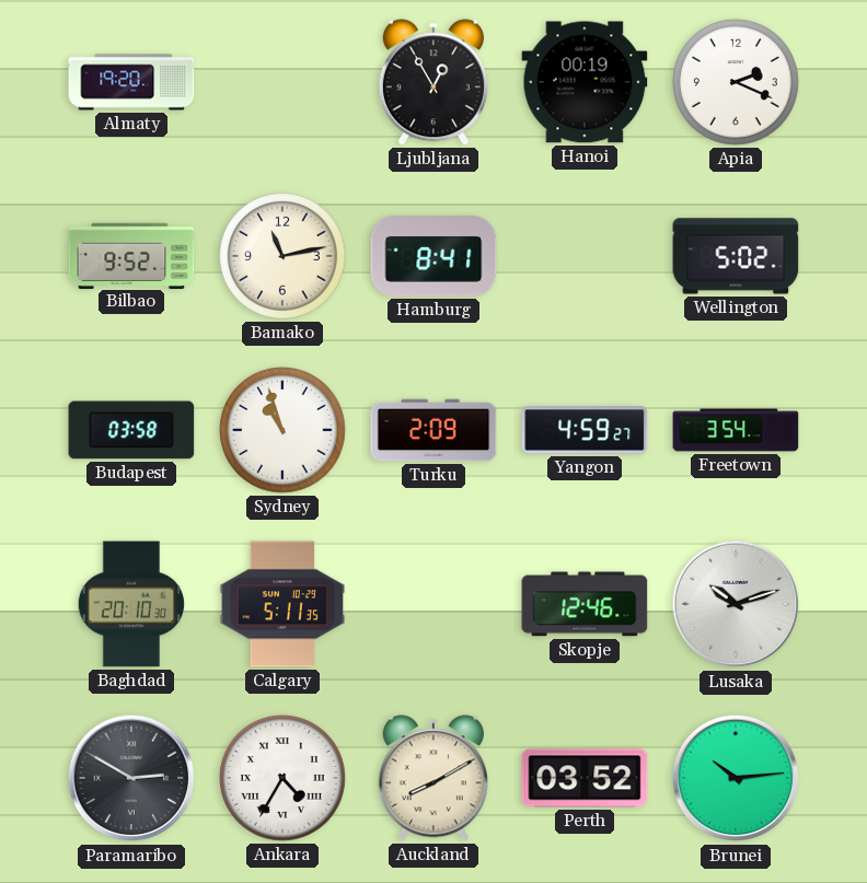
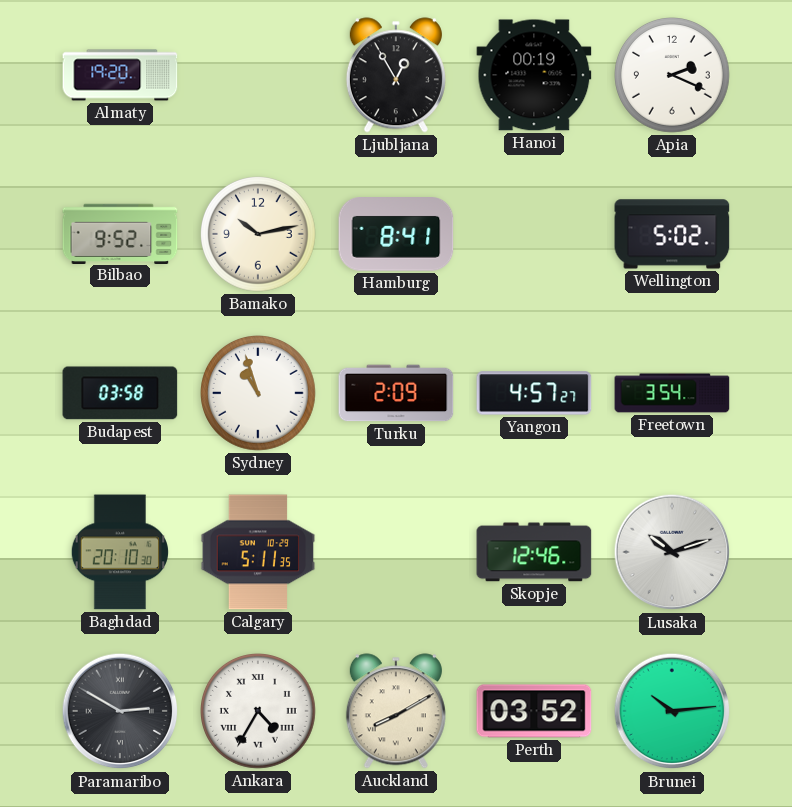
Bamako: 11:13 -> 10:13 (259, 235)
Yangon: 4:59 -> 4:57 (534, 393)
